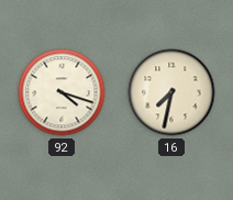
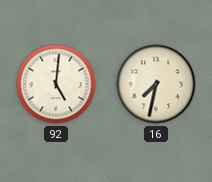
92: 4:18 -> 5:01 (56, 84)
